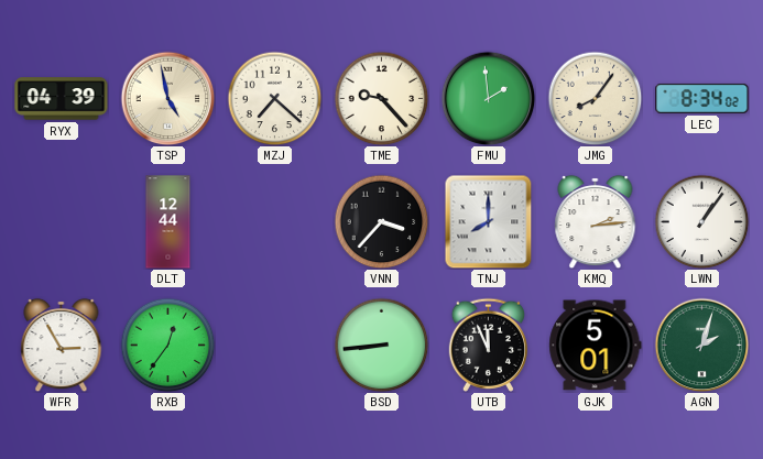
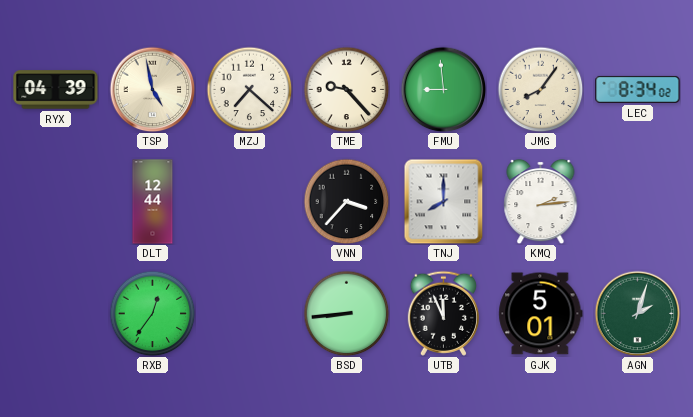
FMU: 1:59 -> 8:59 (443, 89)
LWN: 1:06 -> none (701, 221)
WFR: 2:55 -> none (62, 345)
